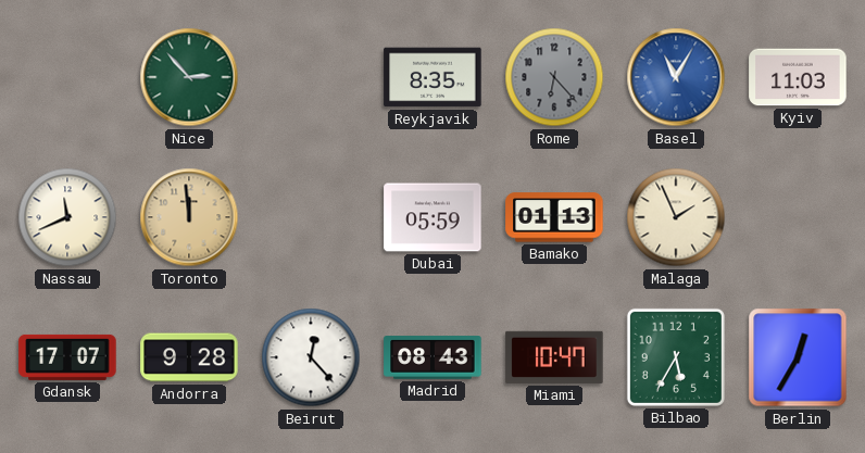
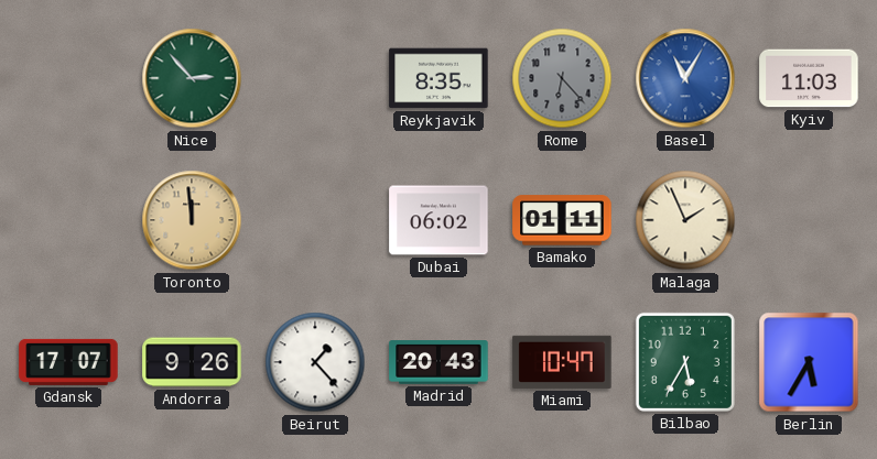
Nassau: 11:41 -> none (67, 217)
Dubai: 05:59 -> 06:02 (438, 220)
Bamako: 01:13 -> 01:11 (562, 220)
Andorra: 9:28 -> 9:26 (192, 362)
Beirut: 12:23 -> 1:23 (315, 362)
Madrid: 08:43 -> 20:43 (438, 362)
Berlin: 12:35 -> 5:35 (809, 362)
